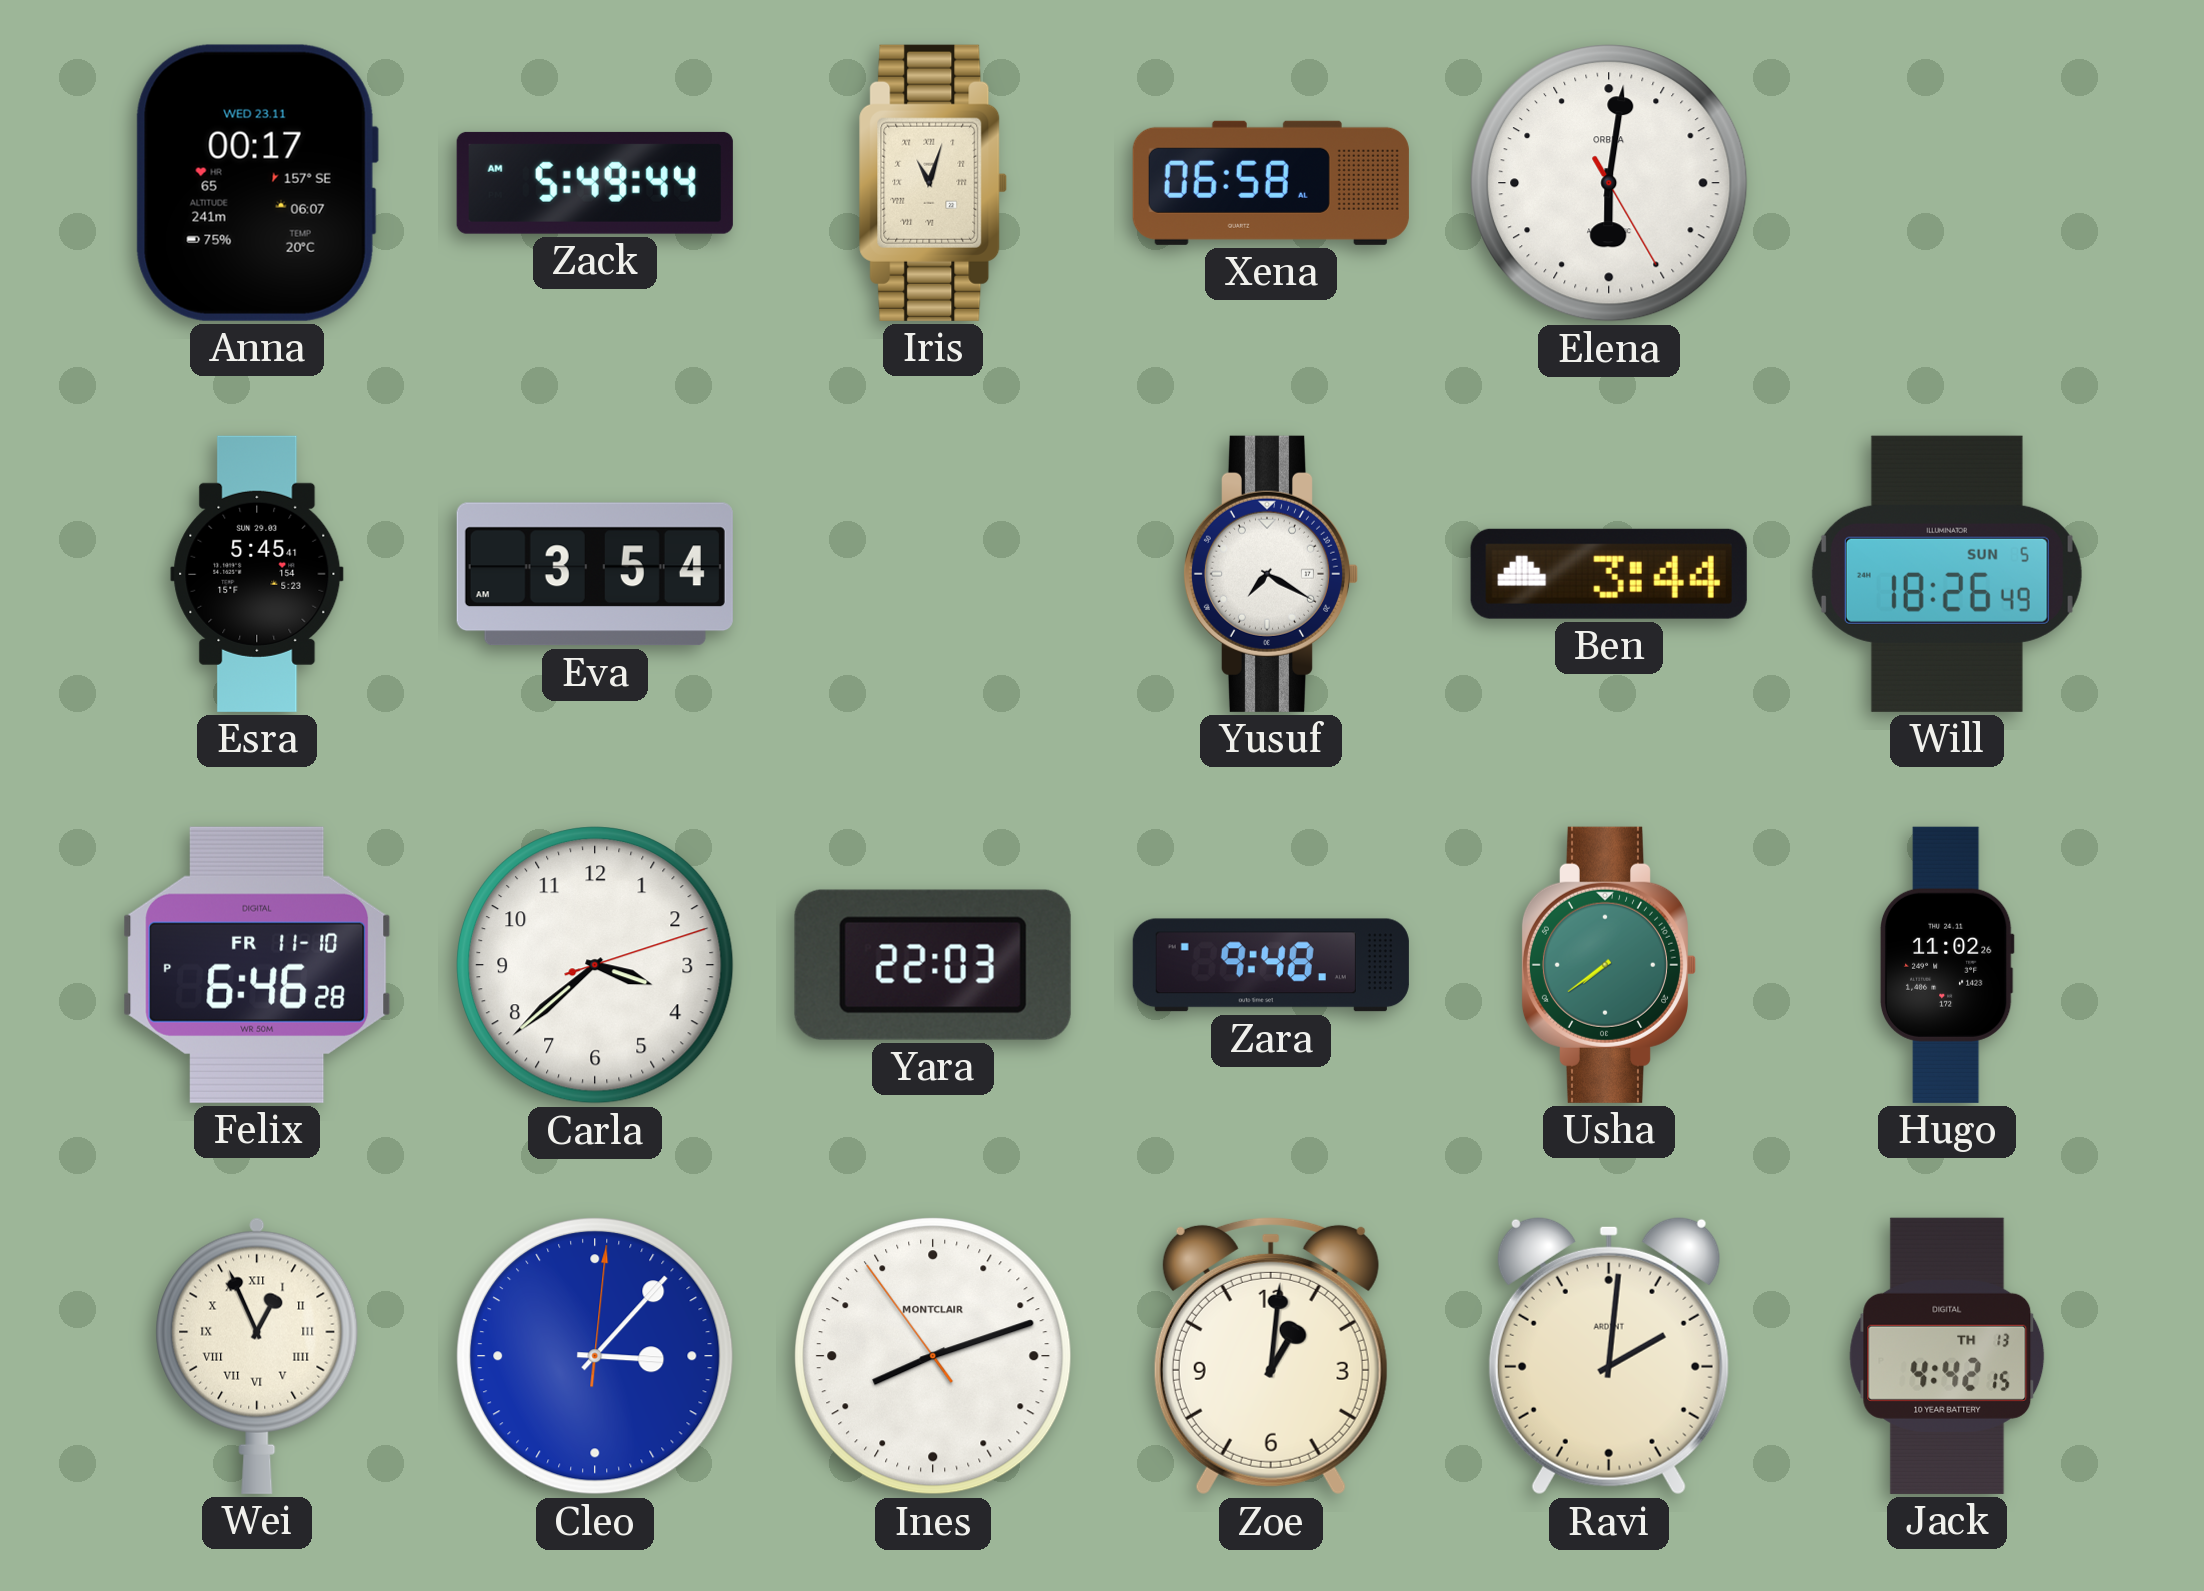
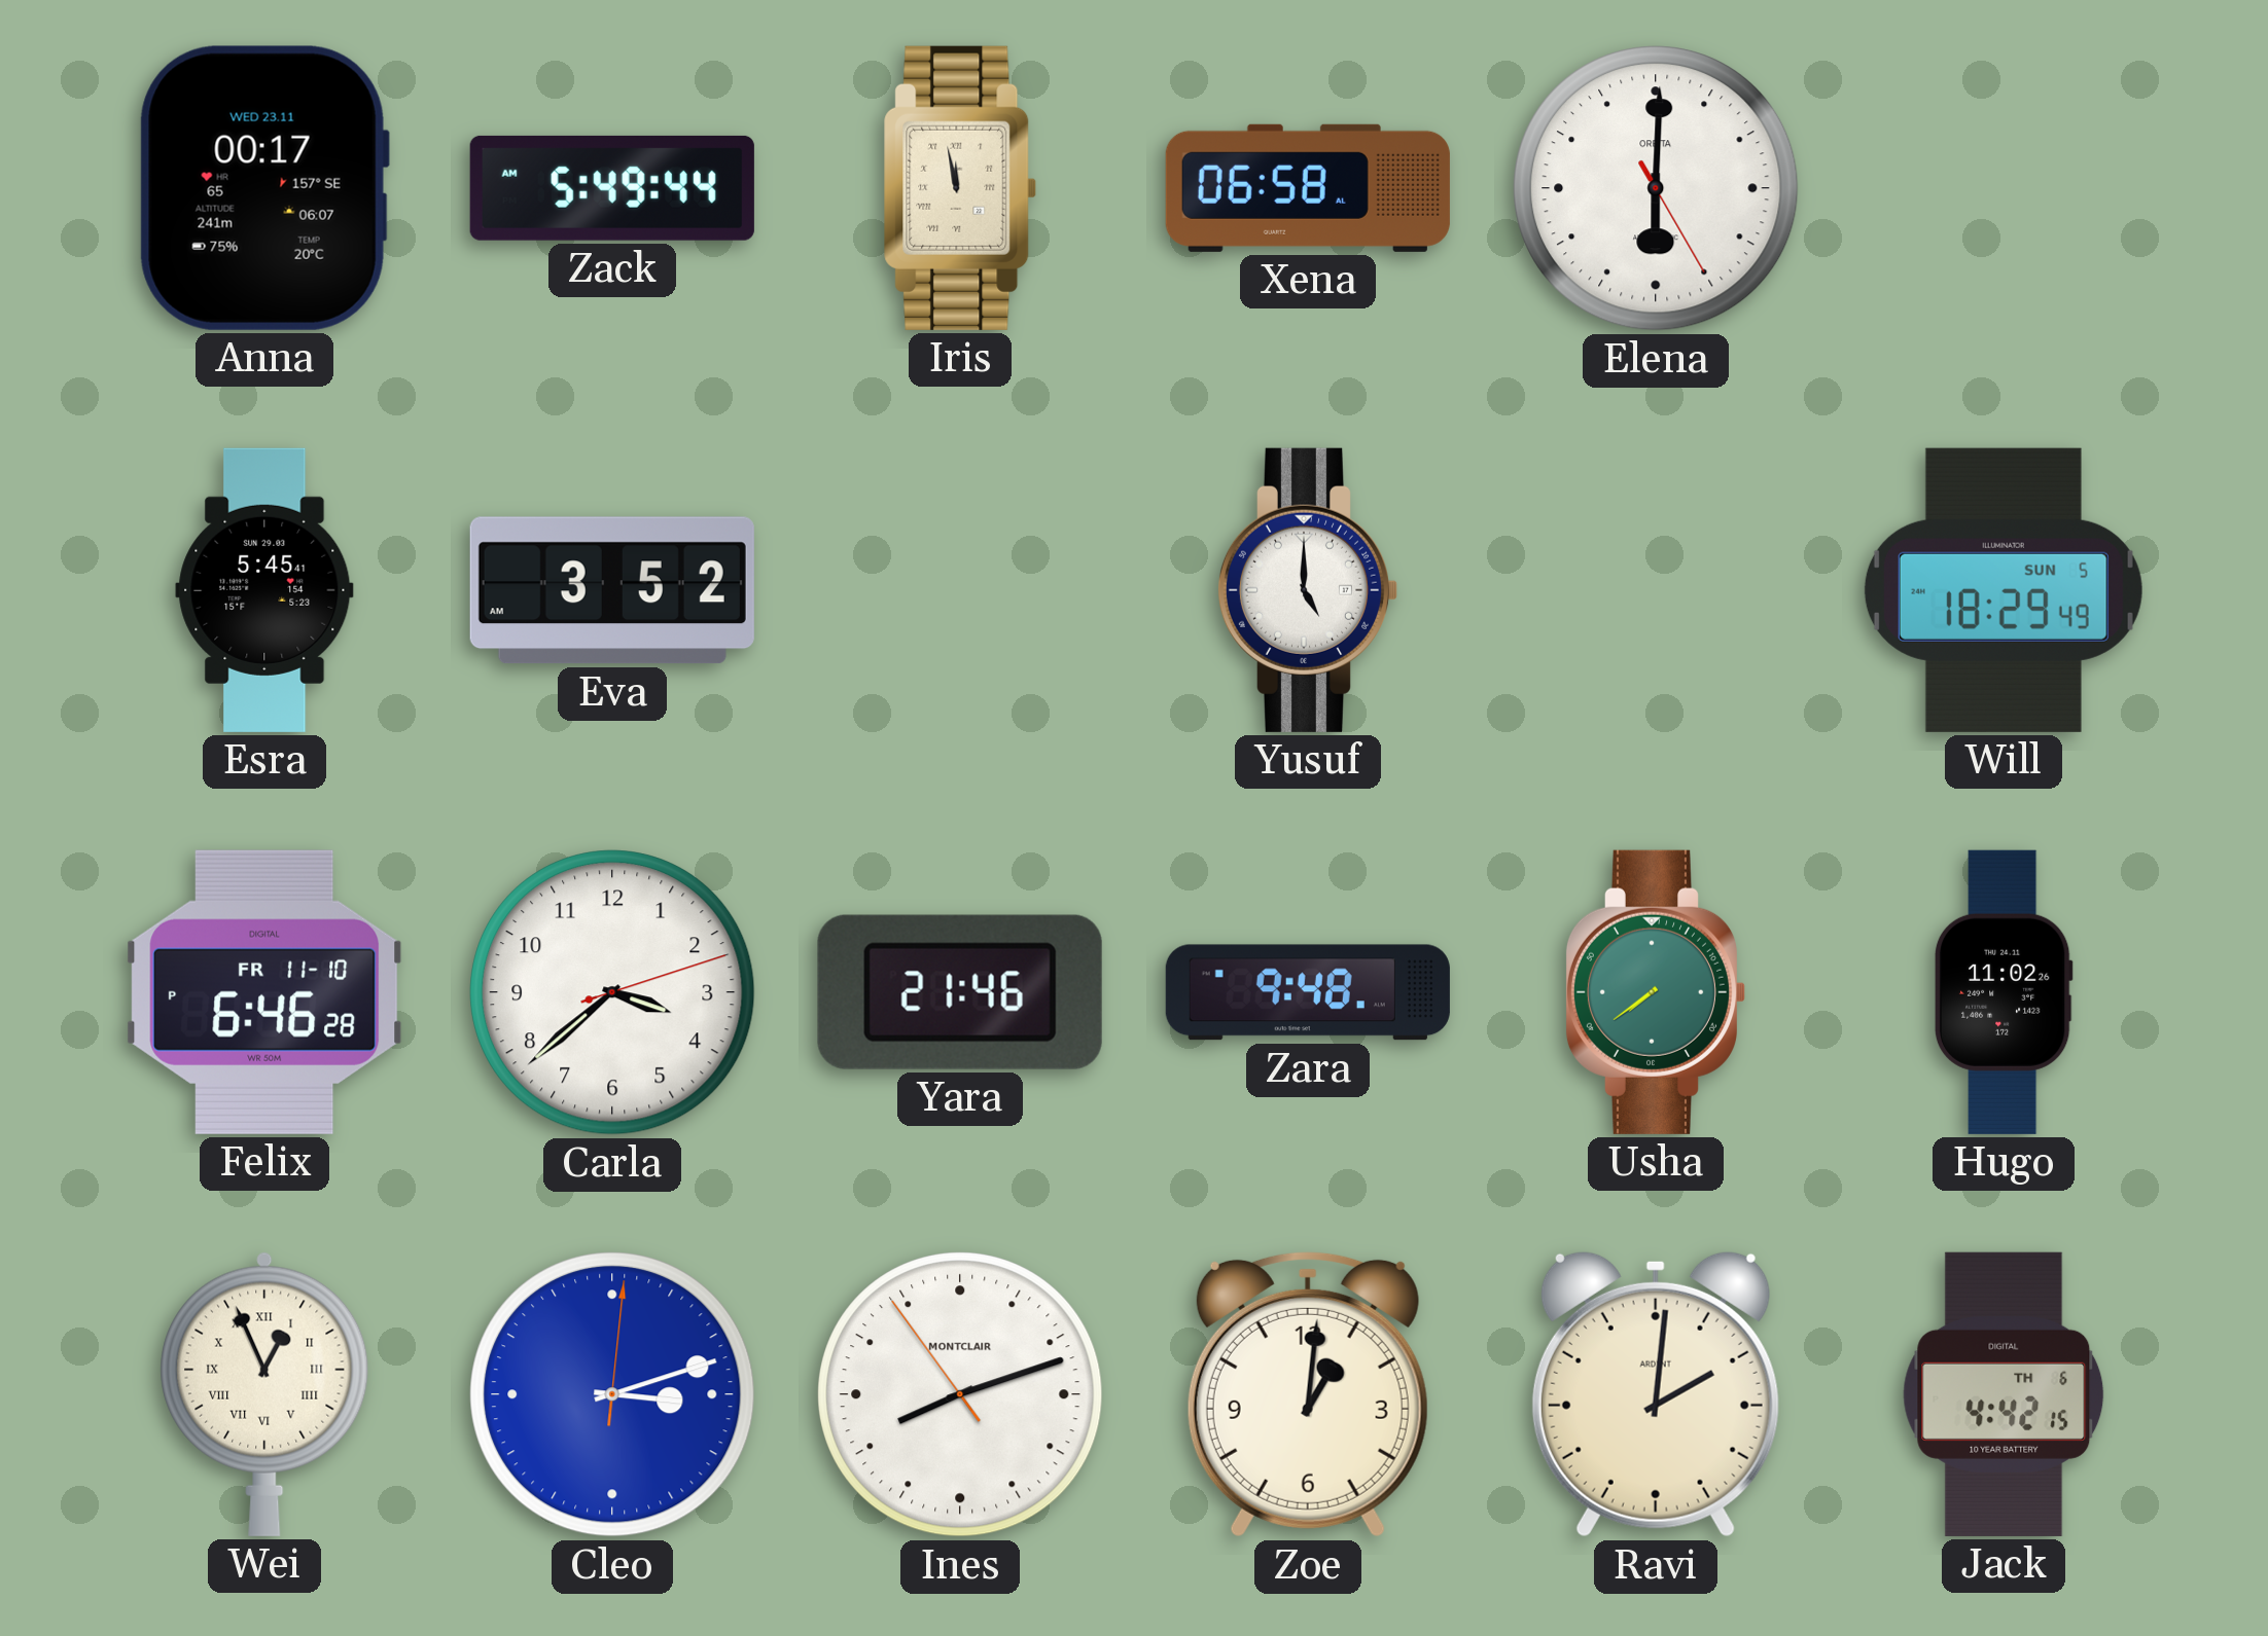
Iris: 11:03 -> 11:58 (960, 188)
Elena: 6:01 -> 6:00 (1656, 188)
Eva: 3:54 -> 3:52 (612, 590)
Yusuf: 7:20 -> 5:00 (1307, 590)
Ben: 3:44 -> none (1609, 574)
Will: 18:26 -> 18:29 (2004, 590)
Yara: 22:03 -> 21:46 (960, 992)
Cleo: 3:07 -> 3:12 (612, 1394)
Jack date: TH 13 -> TH 6 (2004, 1394)
